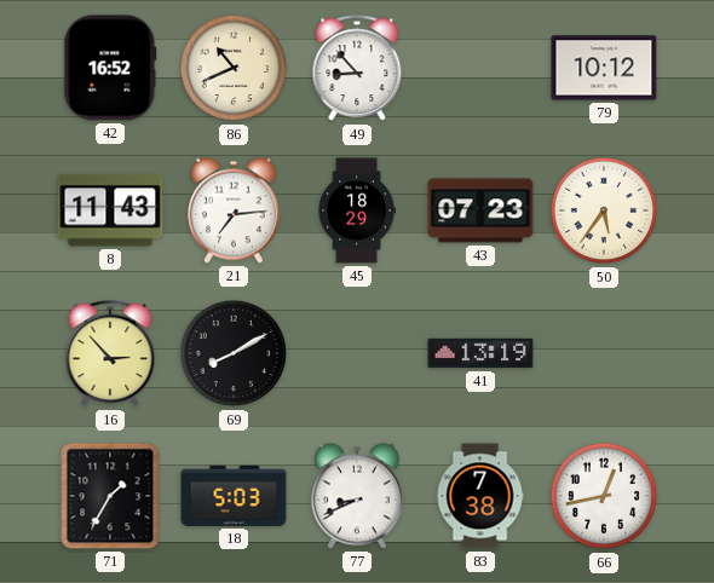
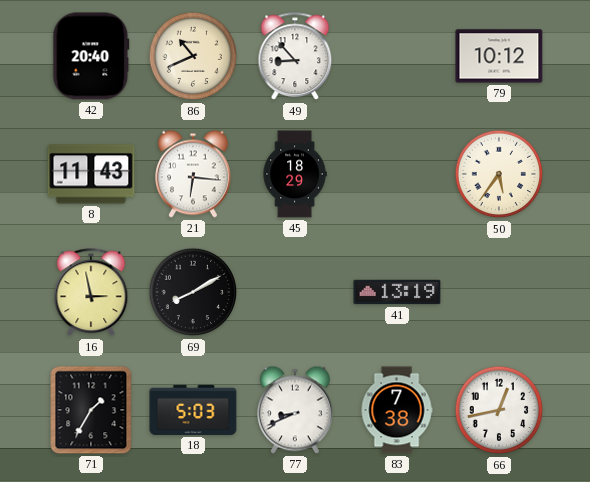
42: 16:52 -> 20:40 (91, 56)
21: 7:14 -> 6:16 (193, 174)
43: 07:23 -> none (480, 210)
16: 2:53 -> 2:58 (91, 293)
